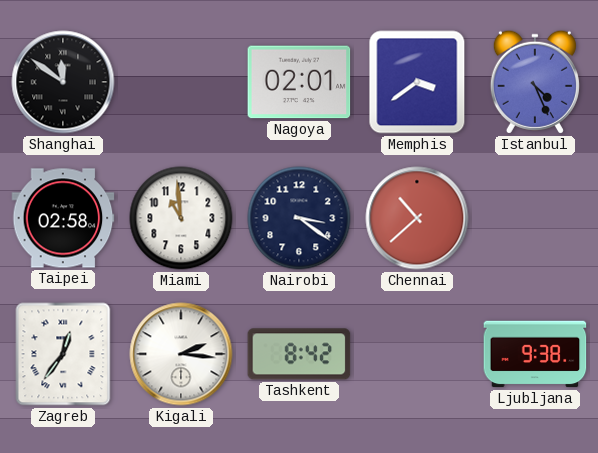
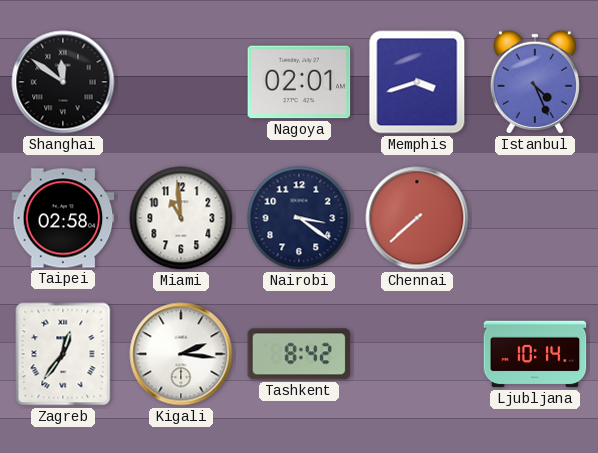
Memphis: 3:39 -> 3:42 (417, 82)
Chennai: 10:38 -> 7:38 (417, 218)
Ljubljana: 9:38 -> 10:14 (535, 354)
